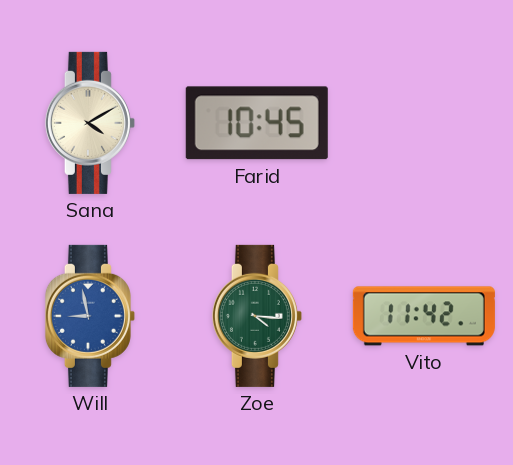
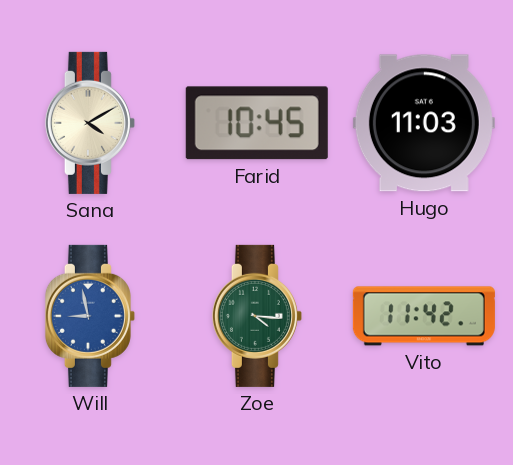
Hugo: none -> 11:03 (424, 123)
